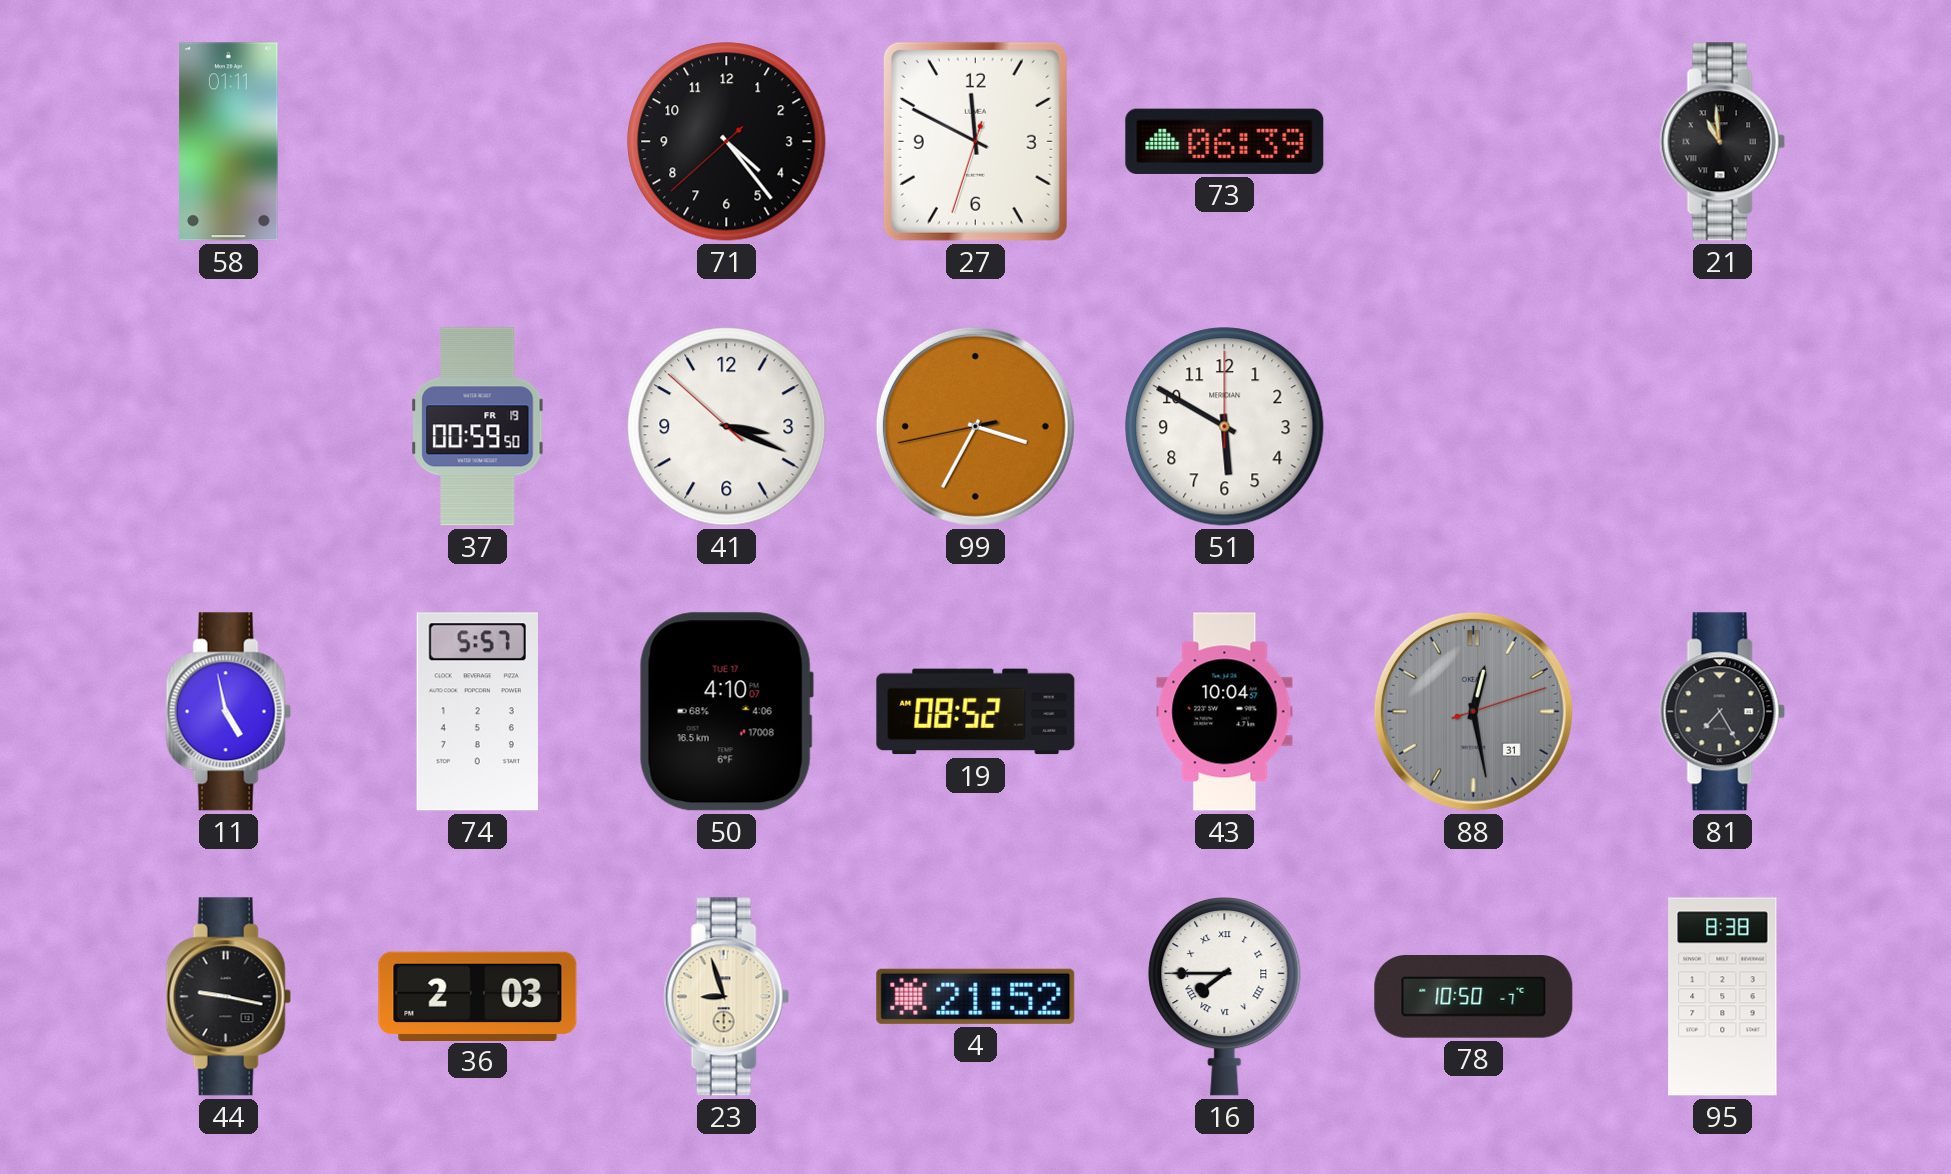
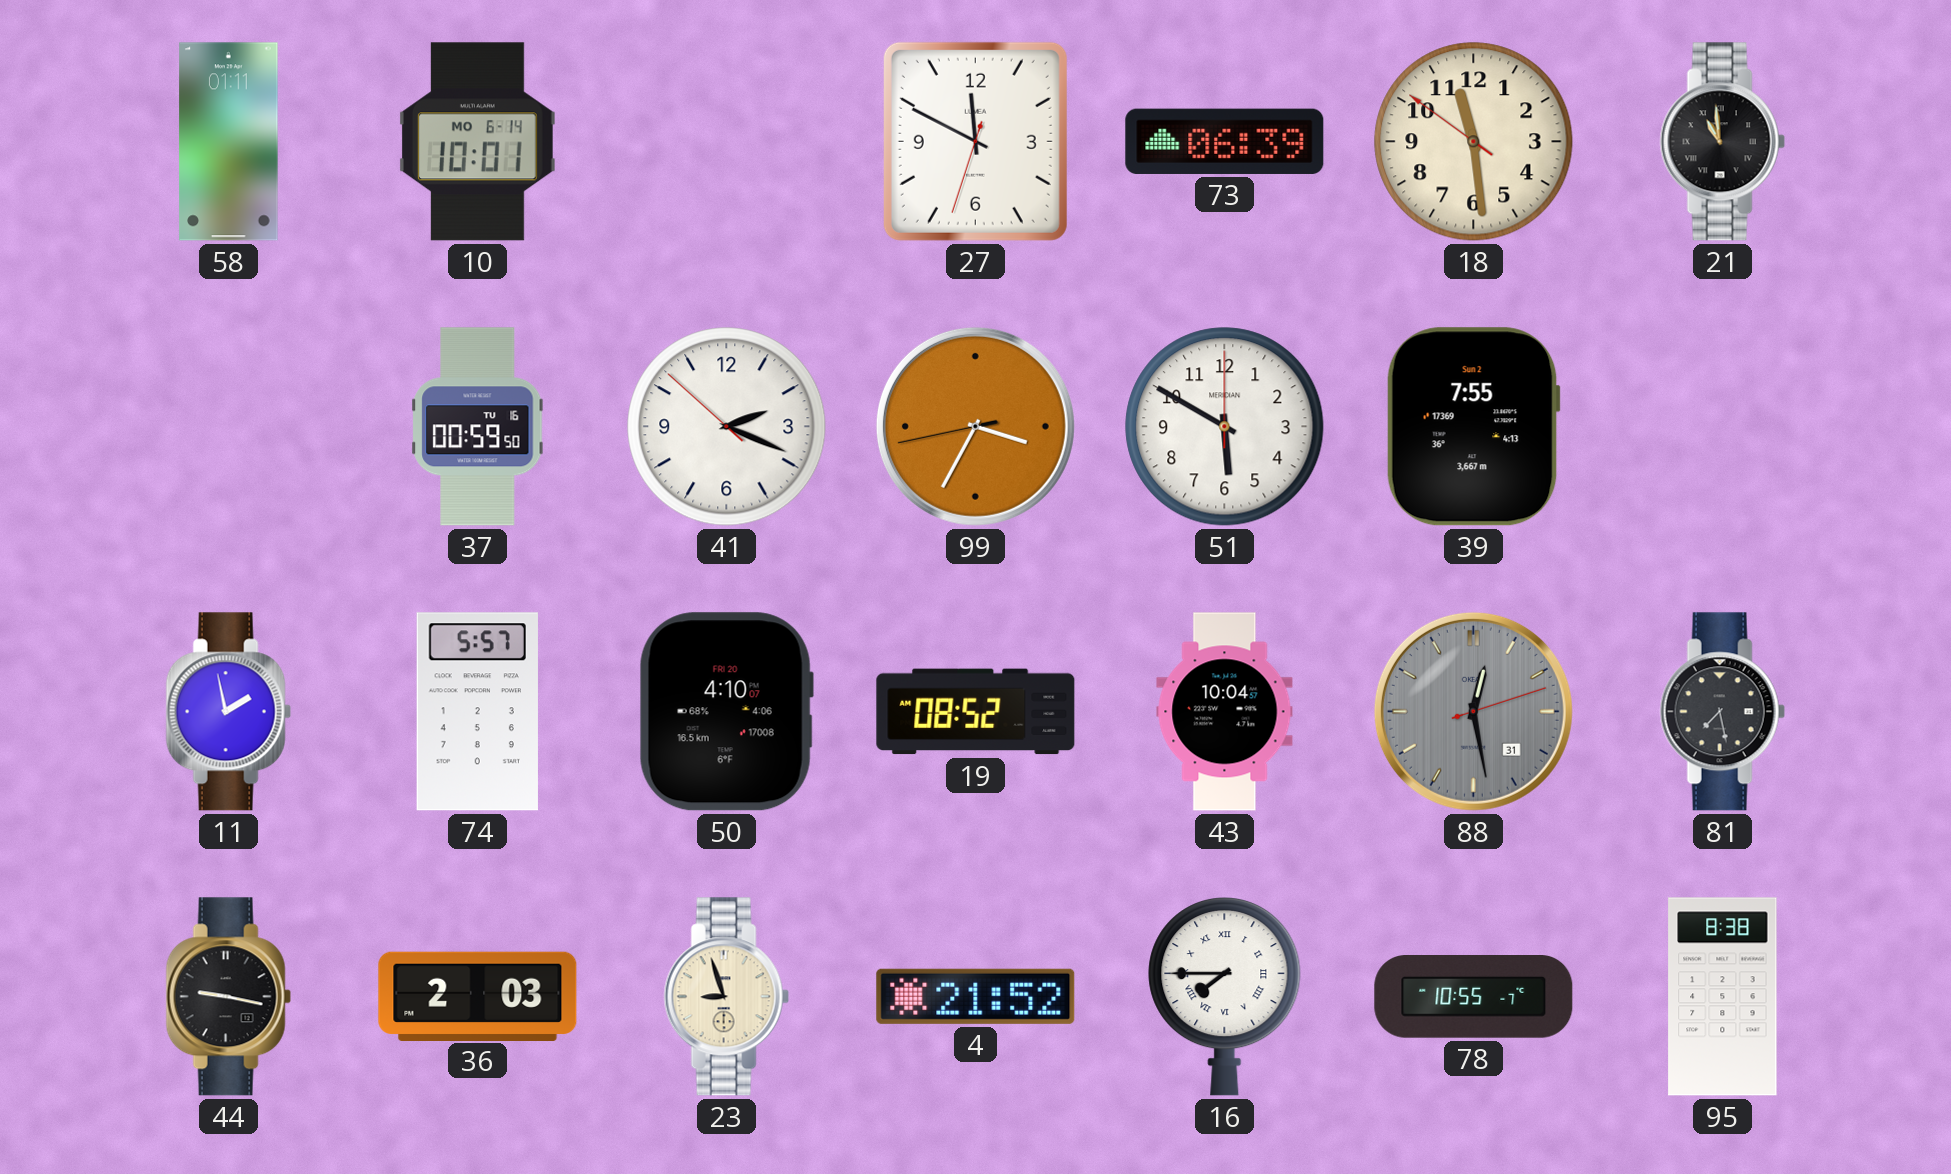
10: none -> 10:01 (477, 142)
71: 4:23 -> none (727, 142)
18: none -> 11:28 (1474, 142)
37 date: FR 19 -> TU 16 (478, 427)
41: 3:18 -> 2:18 (727, 427)
39: none -> 7:55 (1473, 427)
11: 4:58 -> 1:58 (228, 712)
50 date: TUE 17 -> FRI 20 (726, 712)
81: 7:25 -> 7:28 (1722, 712)
78: 10:50 -> 10:55 (1474, 997)
